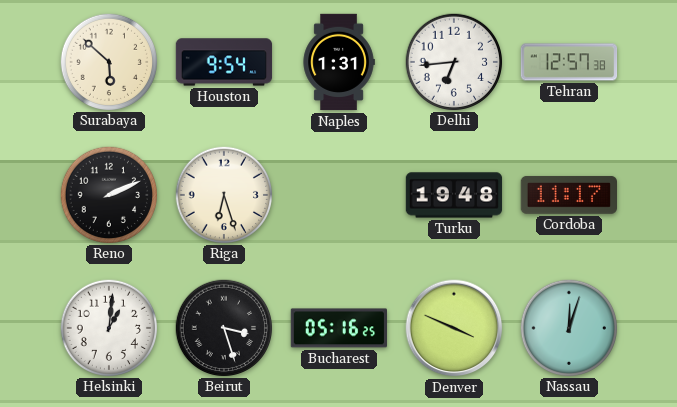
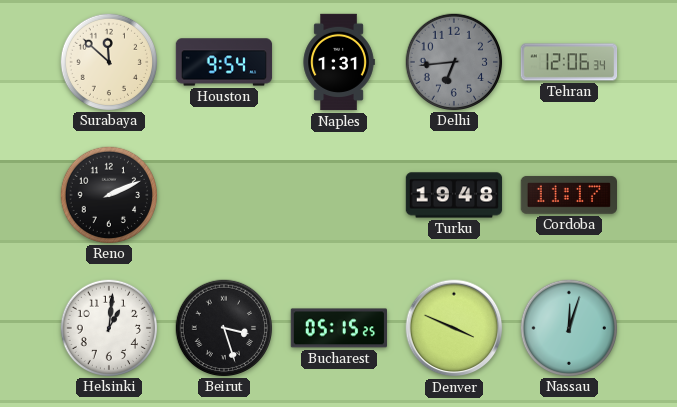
Surabaya: 5:52 -> 11:52 (108, 61)
Delhi dial: white -> grey (453, 61)
Tehran: 12:57 -> 12:06 (569, 62)
Riga: 6:27 -> none (223, 194)
Bucharest: 05:16 -> 05:15 (338, 328)
